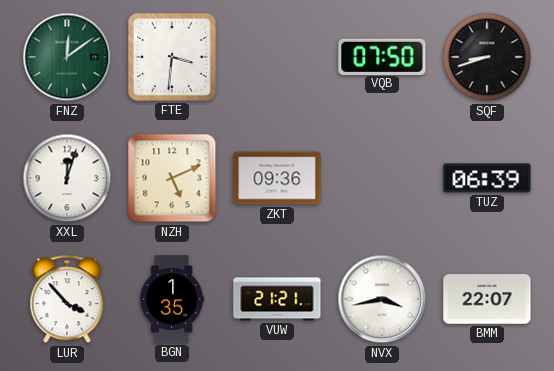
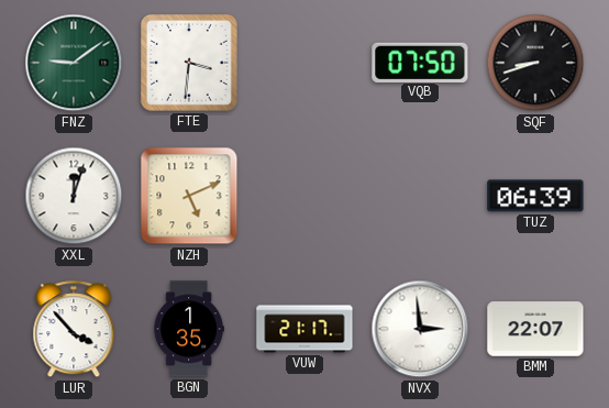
FNZ: 12:09 -> 9:09 (74, 63)
ZKT: 09:36 -> none (277, 178)
VUW: 21:21 -> 21:17 (304, 329)
NVX: 3:43 -> 2:59 (420, 329)
